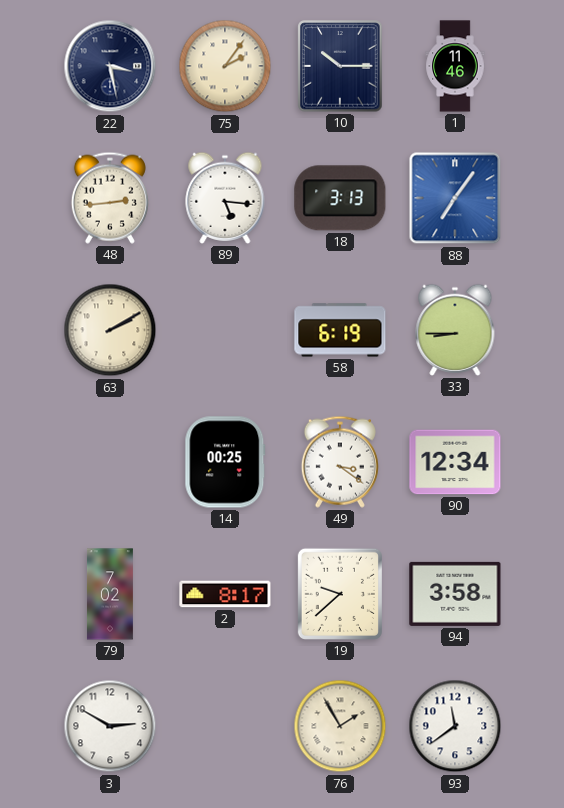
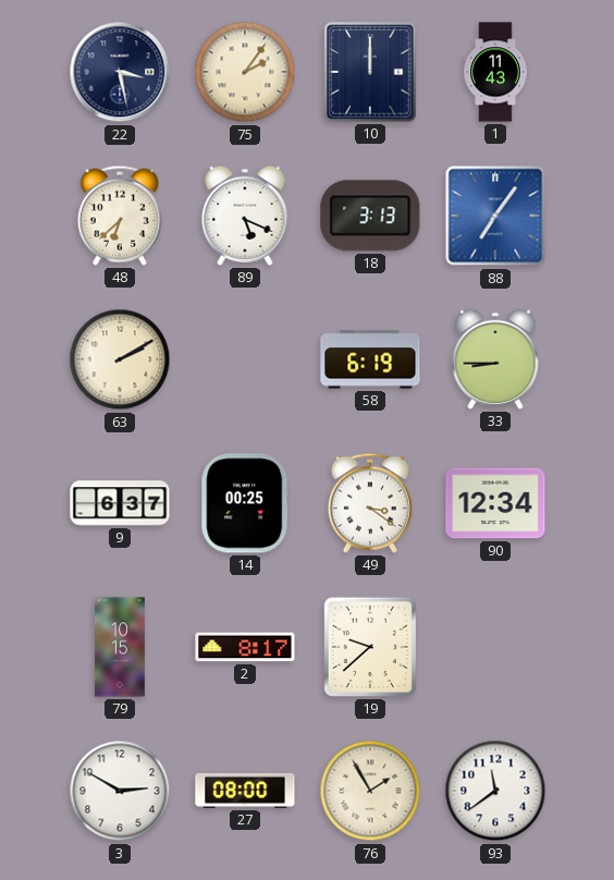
10: 10:15 -> 12:00 (370, 72)
1: 11:46 -> 11:43 (495, 72)
48: 2:44 -> 6:38 (120, 216)
89: 5:16 -> 5:19 (245, 216)
9: none -> 6:37 (120, 503)
79: 7:02 -> 10:15 (120, 647)
94: 3:58 -> none (455, 594)
27: none -> 08:00 (245, 791)
